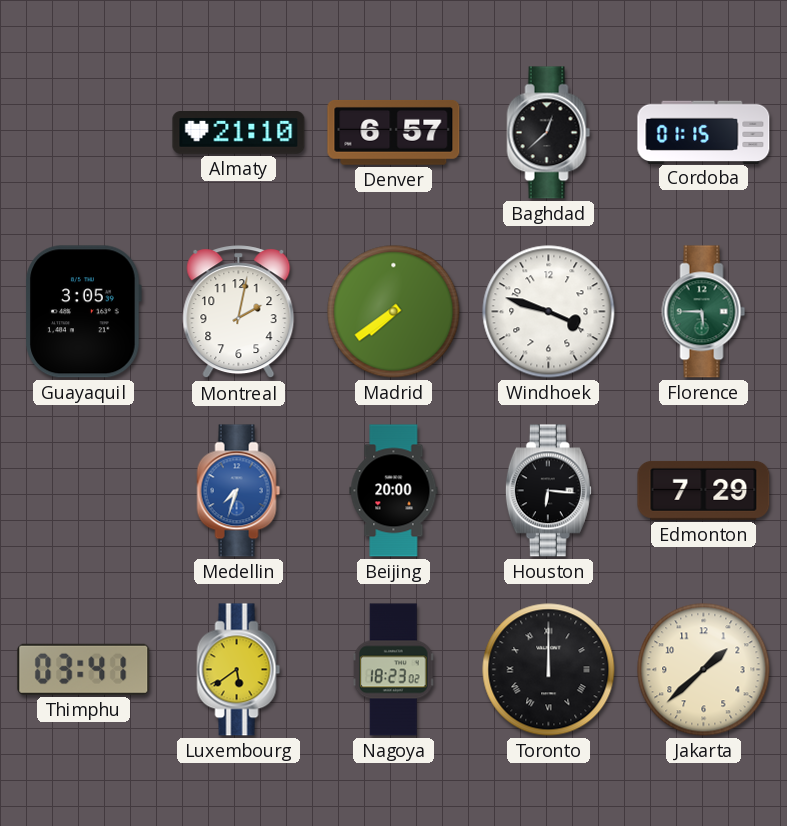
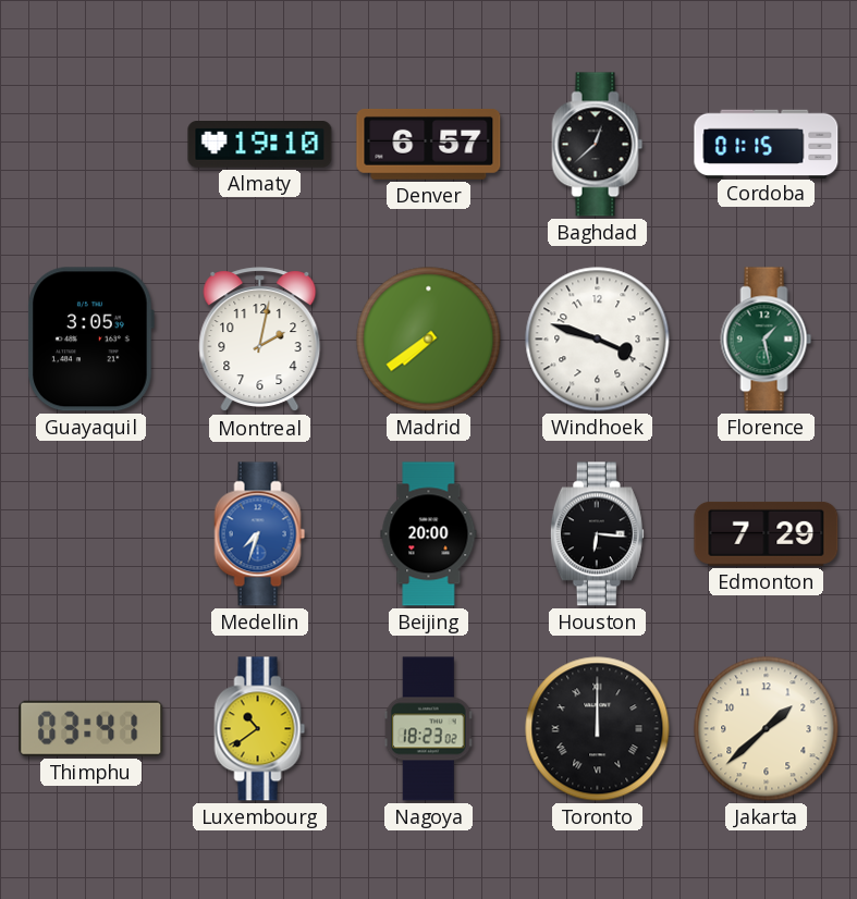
Almaty: 21:10 -> 19:10 (260, 145)
Florence: 5:45 -> 1:28 (767, 340)
Luxembourg: 5:39 -> 10:39 (260, 729)
